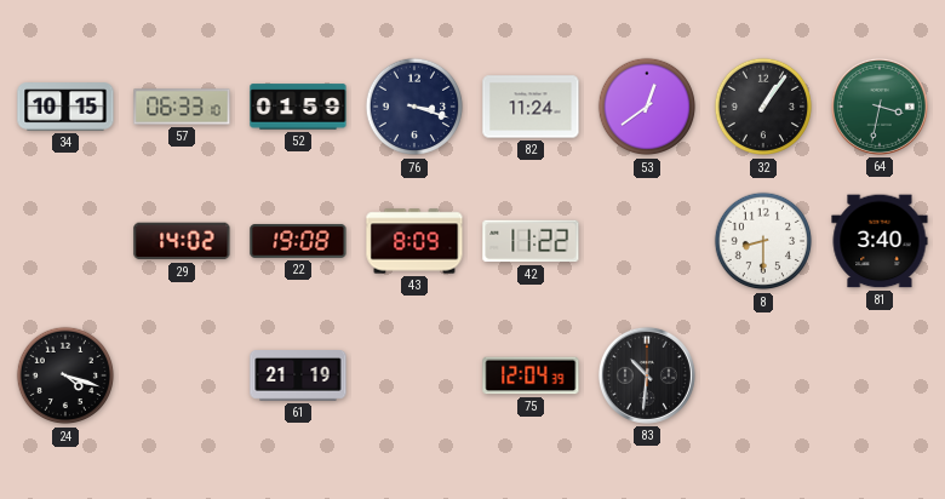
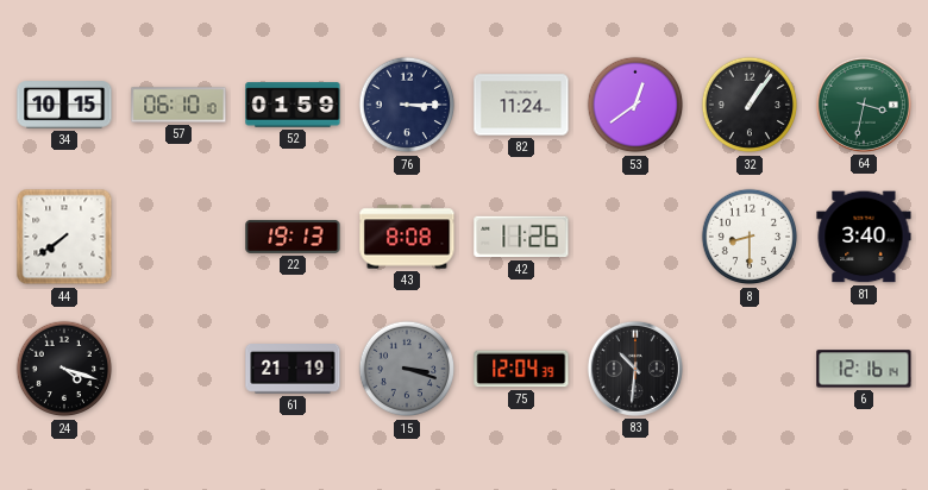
57: 06:33 -> 06:10 (178, 105)
76: 3:18 -> 3:15 (407, 105)
44: none -> 7:39 (64, 237)
29: 14:02 -> none (182, 241)
22: 19:08 -> 19:13 (293, 237)
43: 8:09 -> 8:08 (407, 237)
42: 11:22 -> 11:26 (521, 237)
15: none -> 3:18 (407, 369)
6: none -> 12:16 (864, 369)
